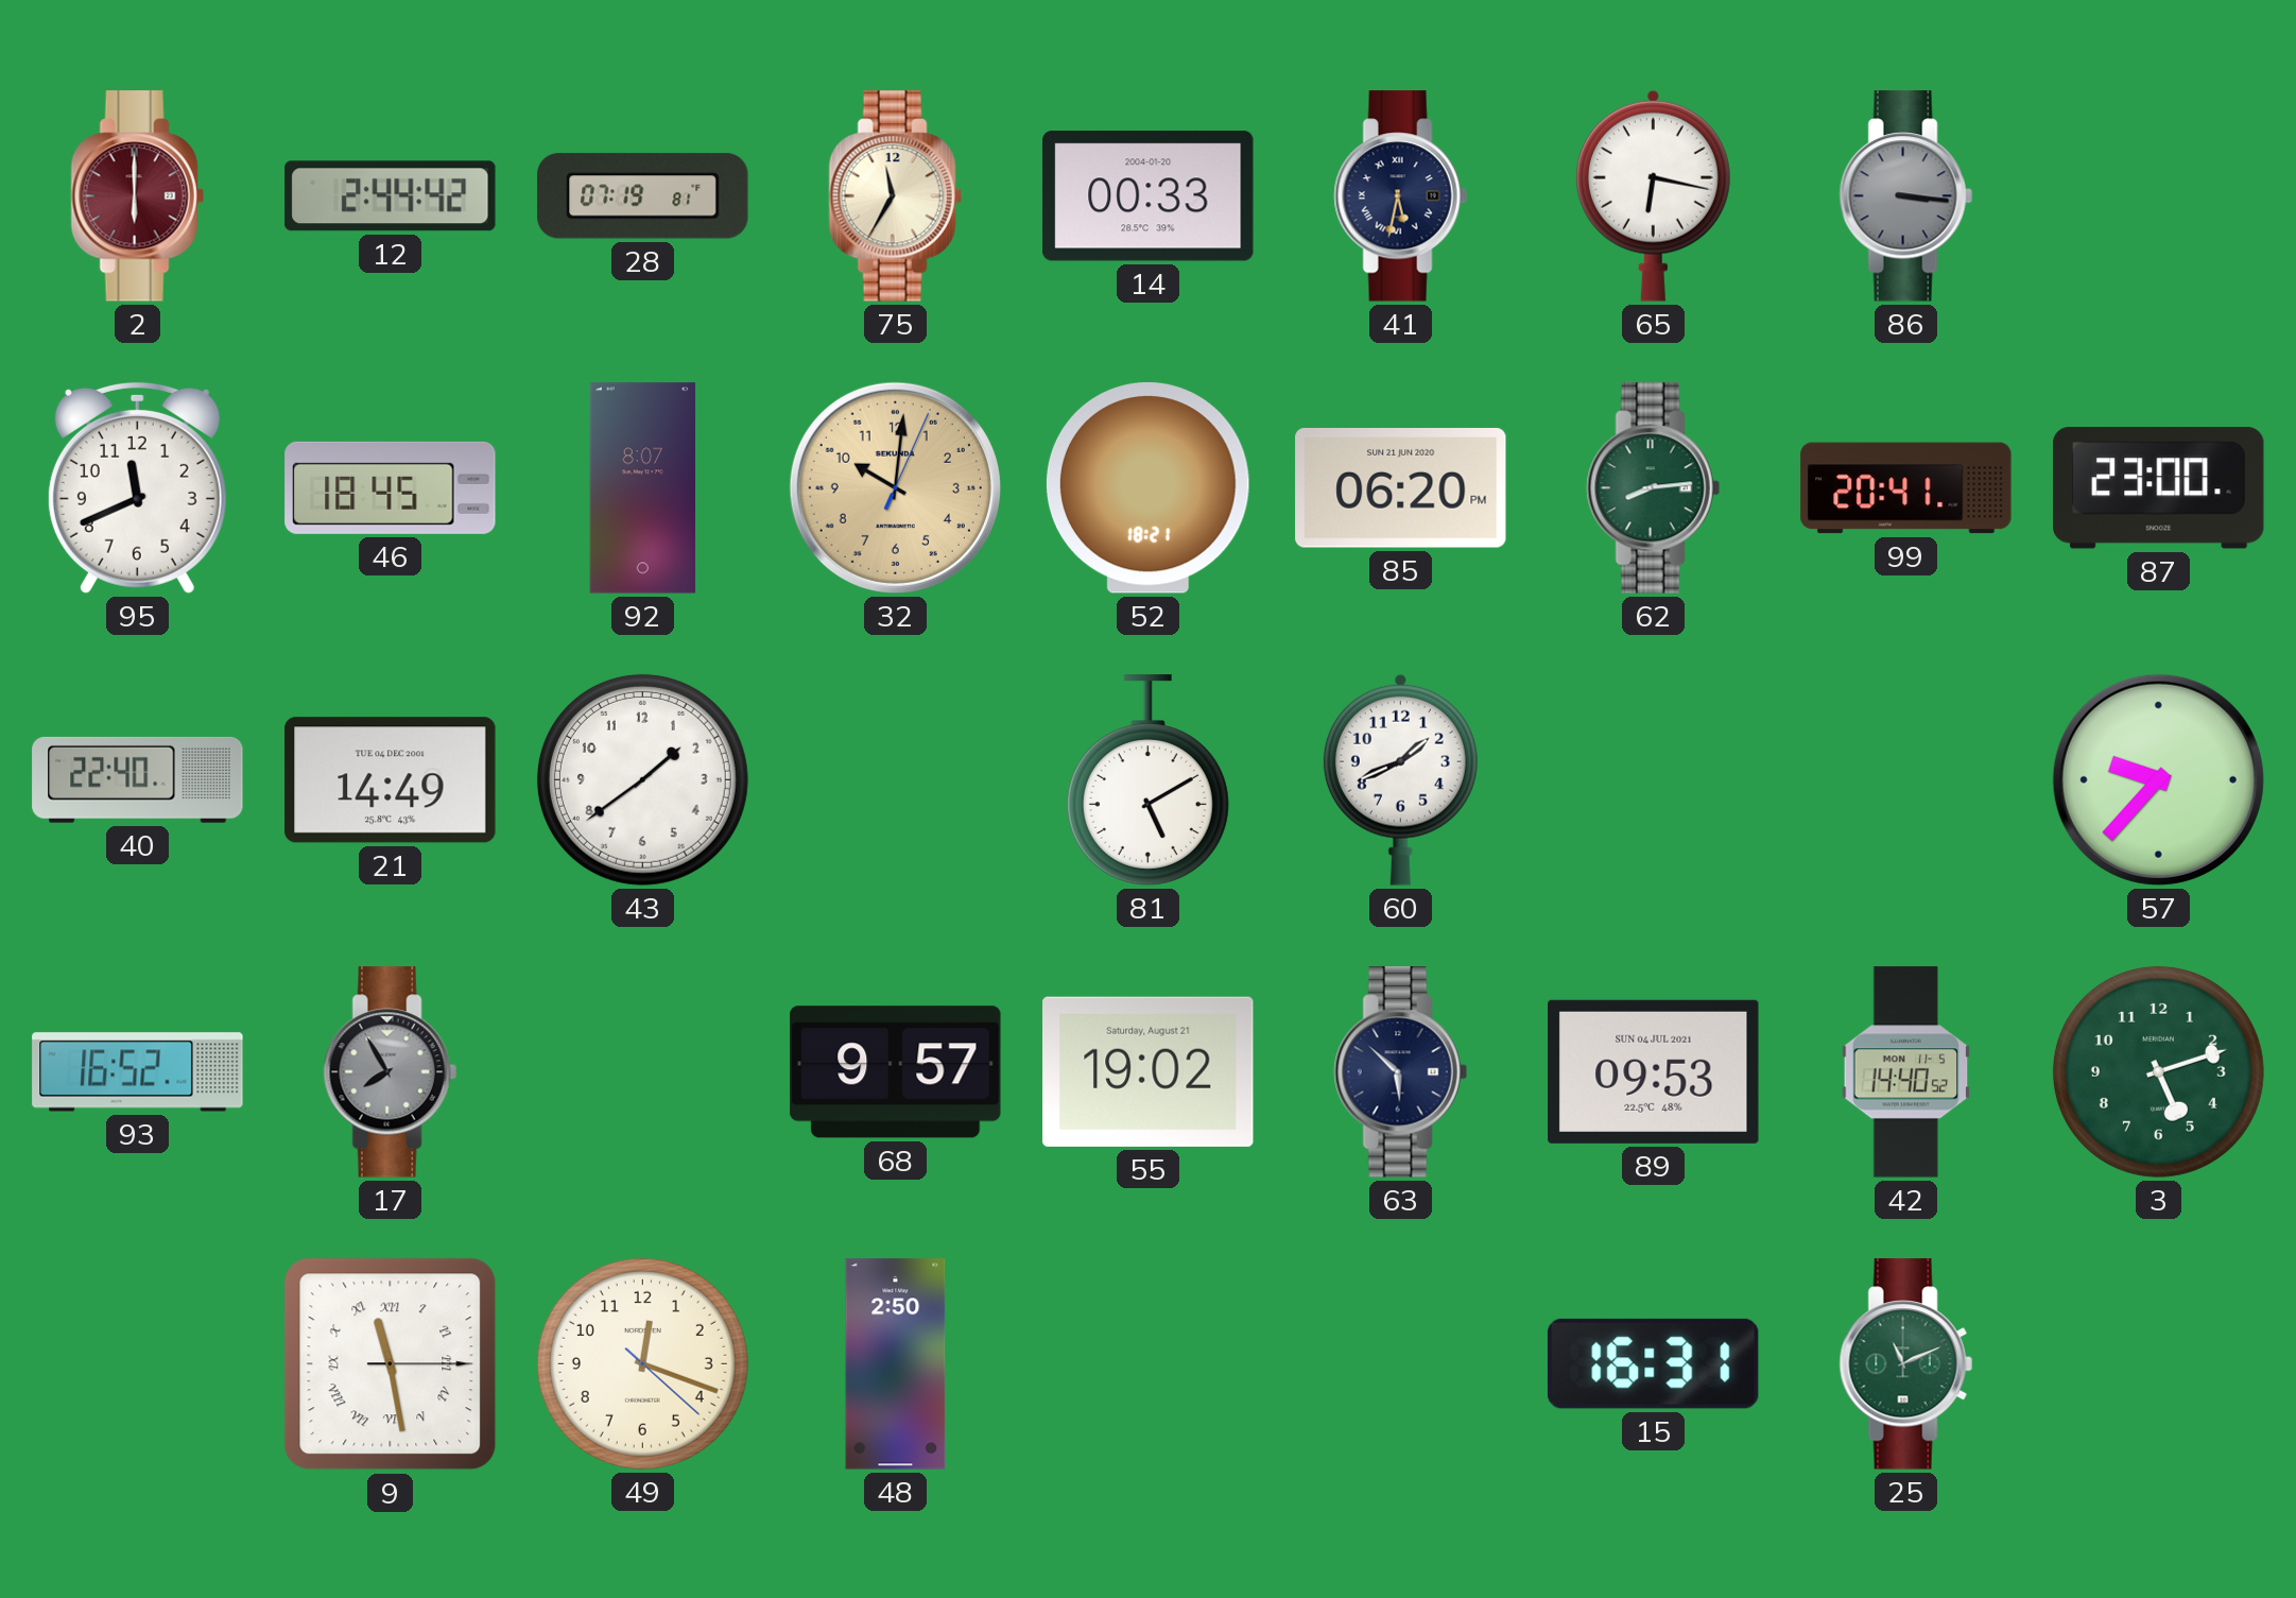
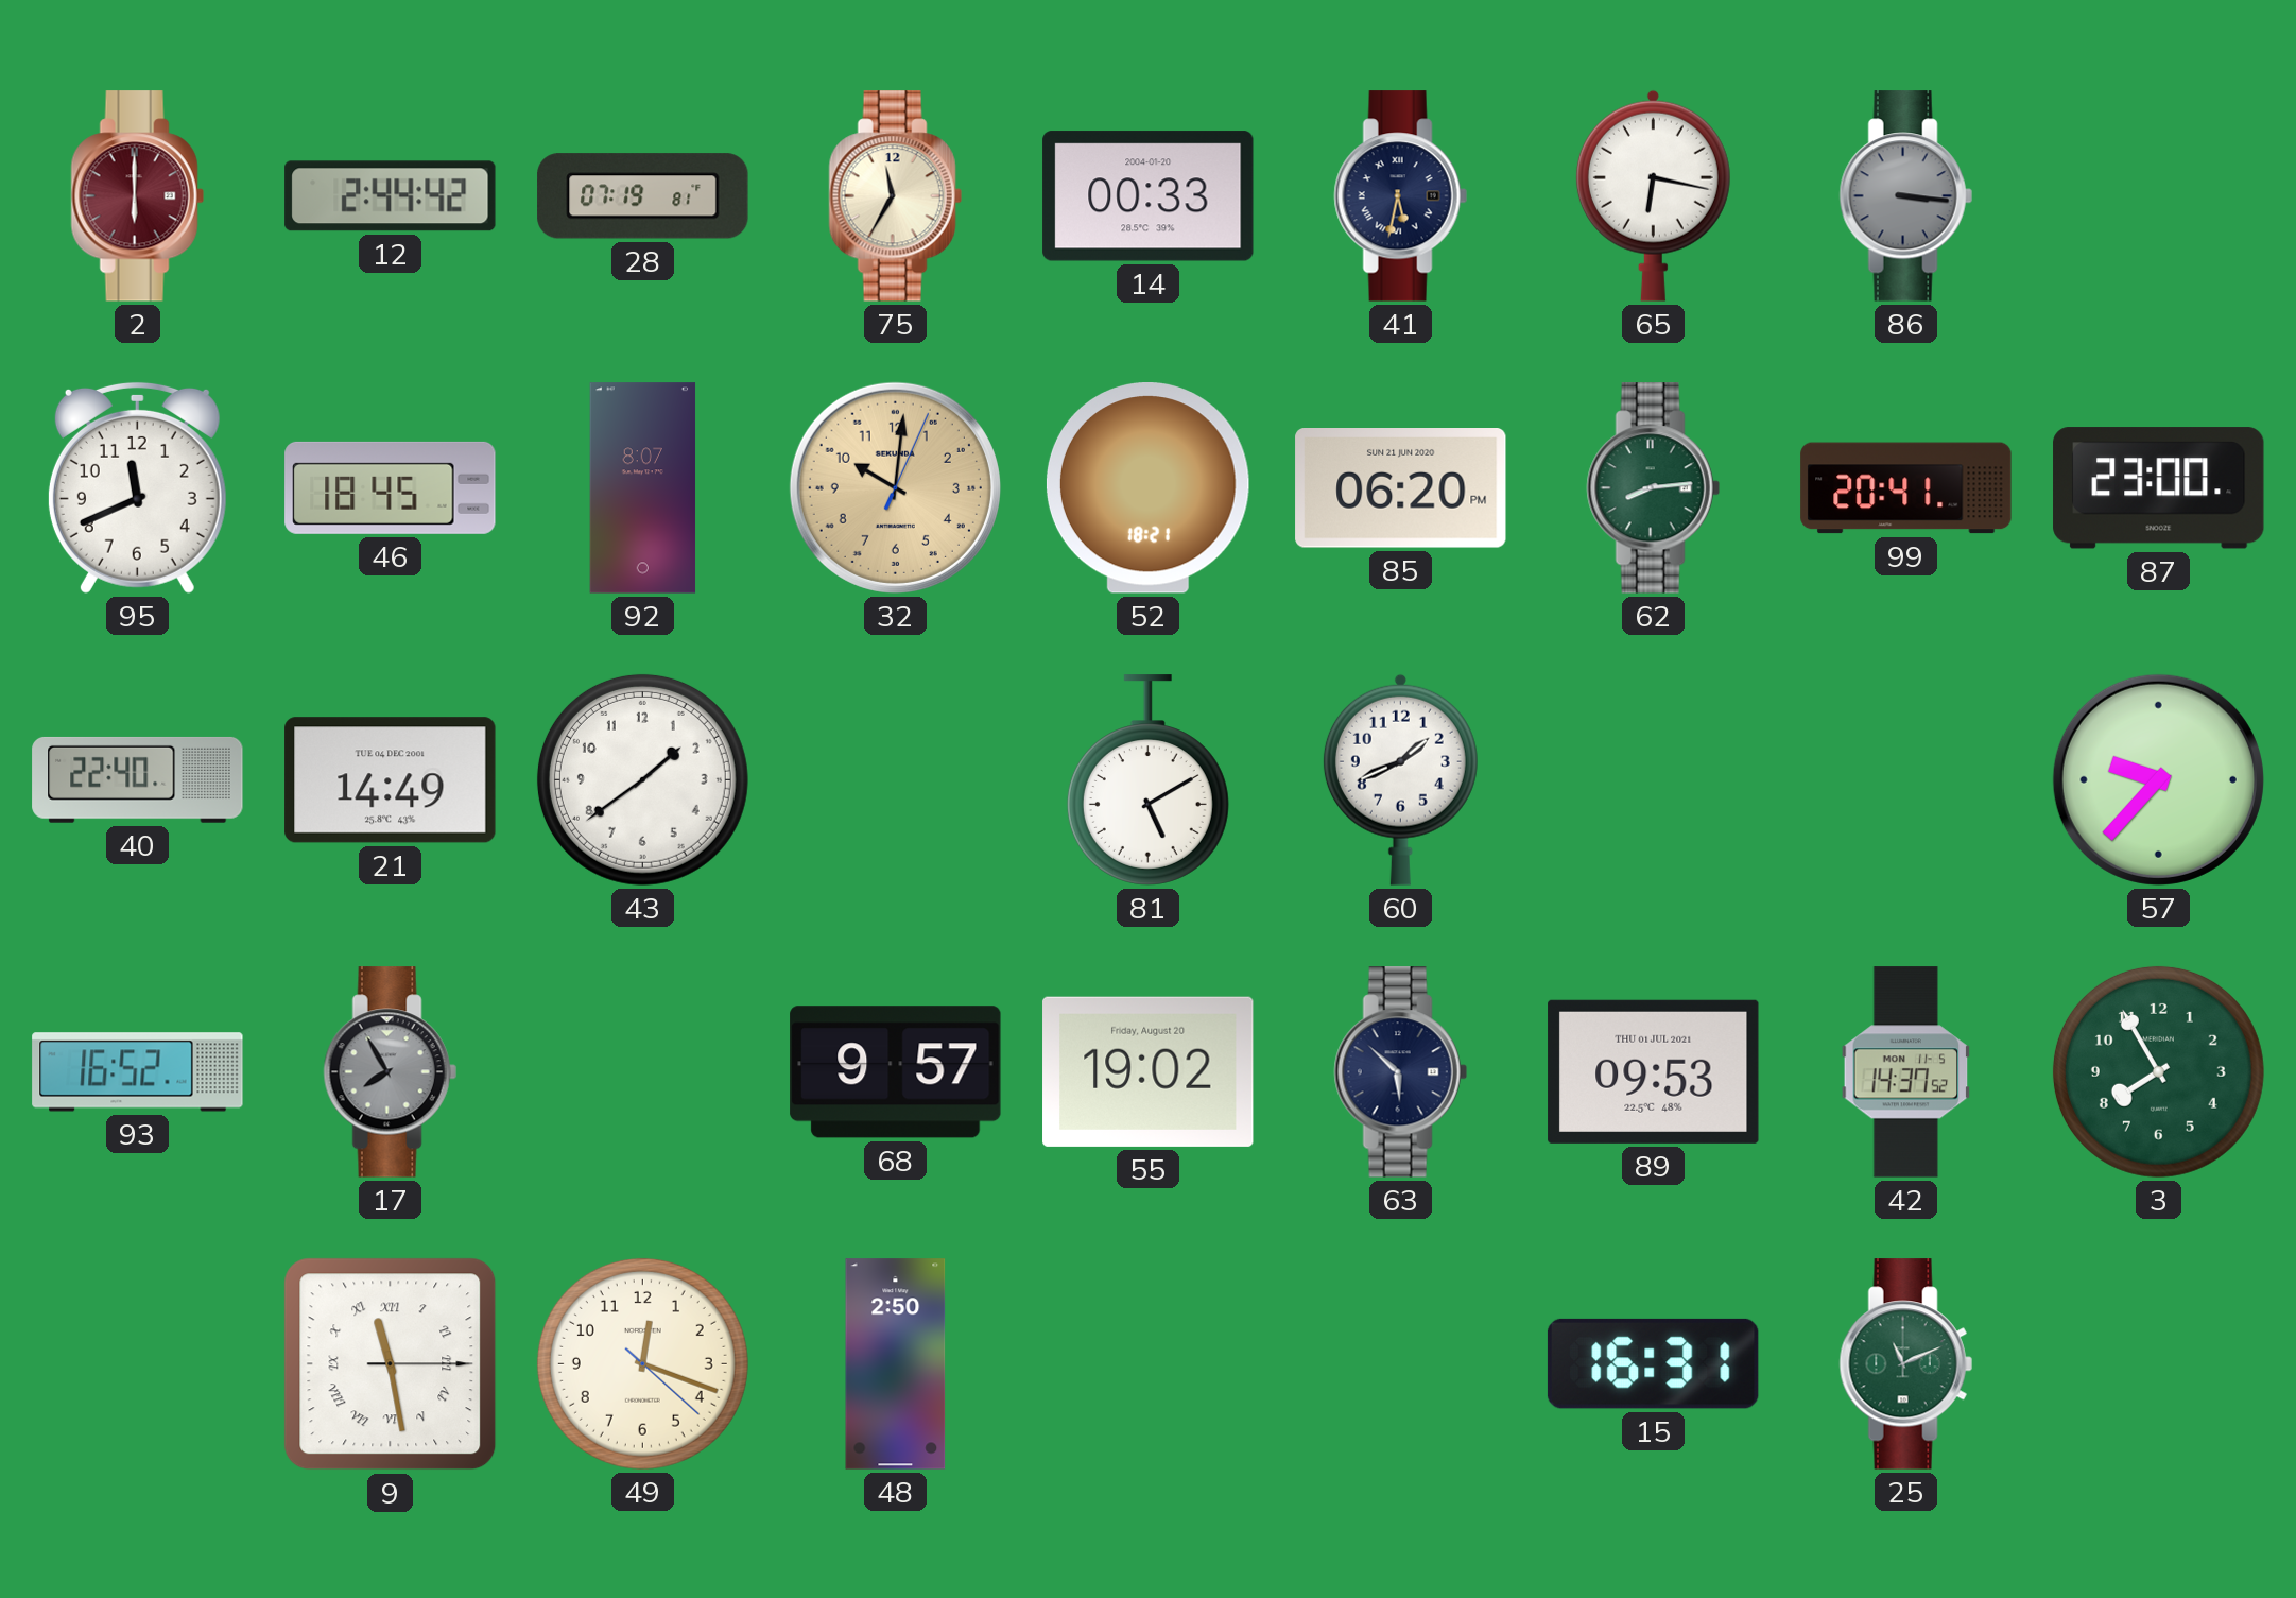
55 date: Saturday, August 21 -> Friday, August 20 (1149, 1071)
89 date: SUN 04 JUL 2021 -> THU 01 JUL 2021 (1654, 1071)
42: 14:40 -> 14:37 (1906, 1072)
3: 5:12 -> 7:55 (2158, 1071)
